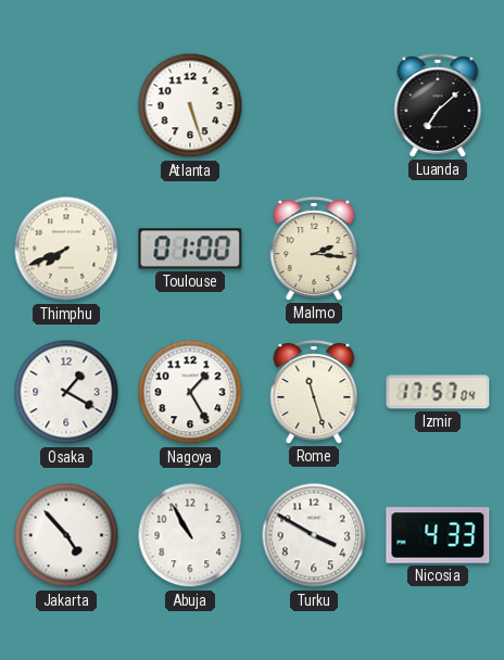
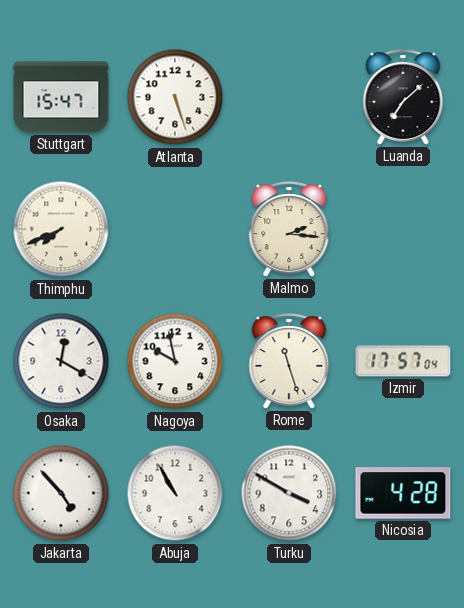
Stuttgart: none -> 15:47 (61, 97)
Toulouse: 01:00 -> none (190, 249)
Osaka: 1:20 -> 12:20 (61, 361)
Nagoya: 1:25 -> 9:58 (175, 361)
Nicosia: 4:33 -> 4:28 (403, 493)
